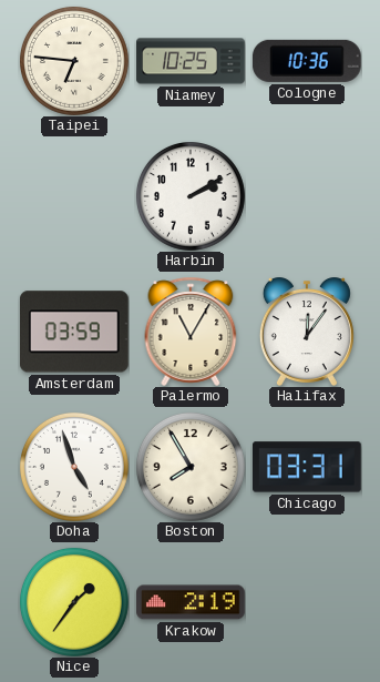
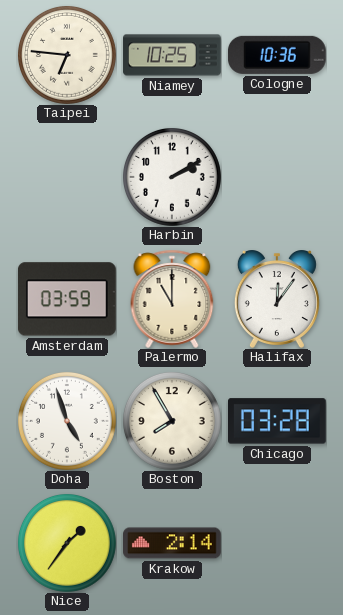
Palermo: 11:05 -> 11:00 (172, 299)
Chicago: 03:31 -> 03:28 (278, 421)
Krakow: 2:19 -> 2:14 (172, 543)
